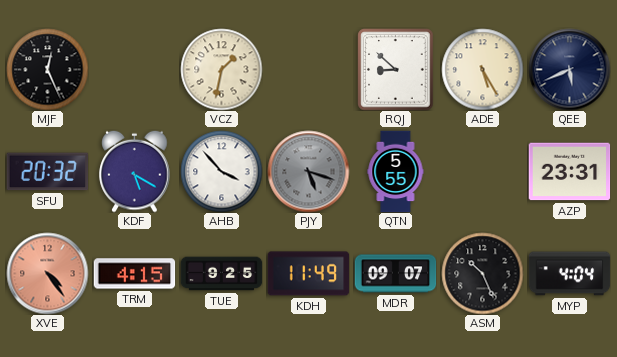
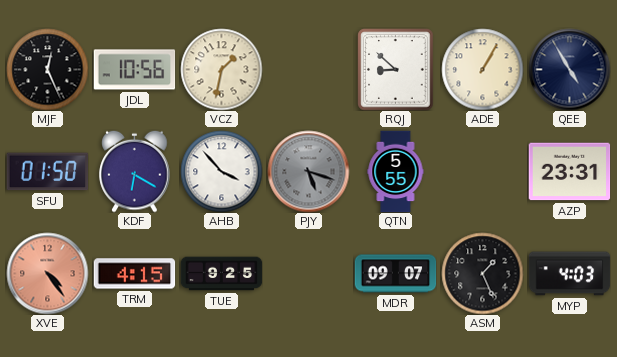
JDL: none -> 10:56 (134, 70)
ADE: 5:25 -> 1:05 (482, 69)
QEE: 5:41 -> 4:55 (569, 69)
SFU: 20:32 -> 01:50 (47, 172)
KDF: 5:20 -> 6:20 (135, 171)
KDH: 11:49 -> none (308, 274)
ASM: 10:26 -> 1:26 (482, 273)
MYP: 4:04 -> 4:03 (569, 274)
